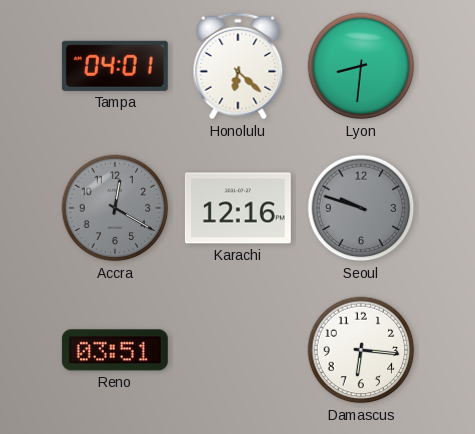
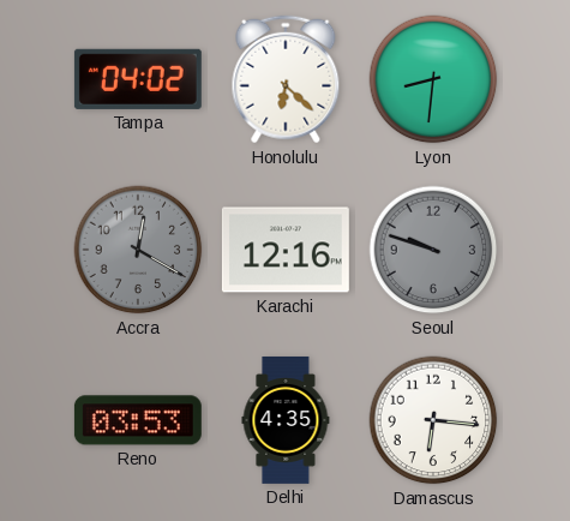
Tampa: 04:01 -> 04:02 (138, 79)
Reno: 03:51 -> 03:53 (138, 420)
Delhi: none -> 4:35 (286, 420)
